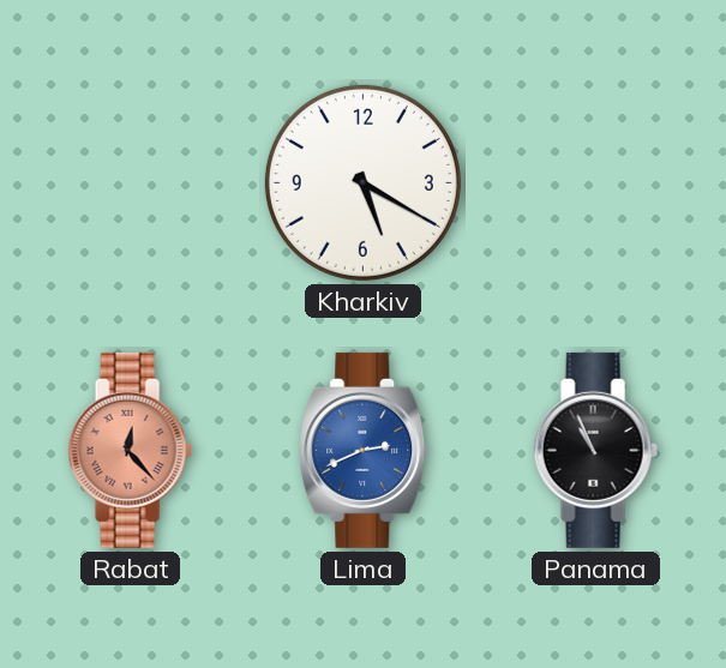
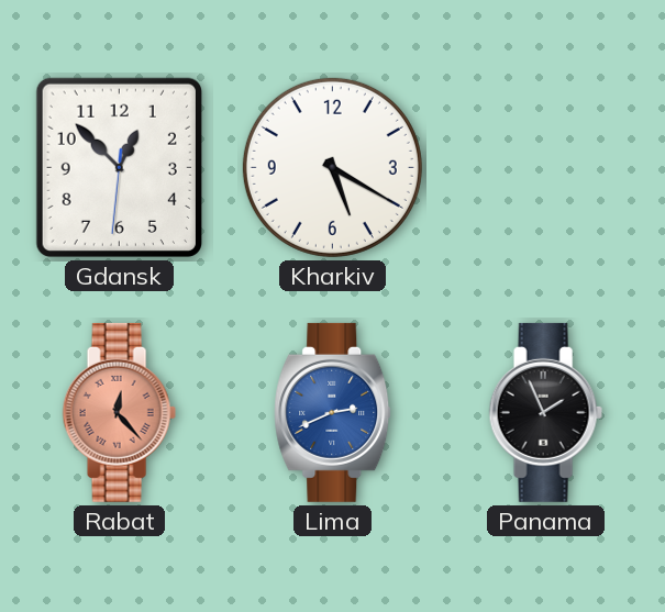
Gdansk: none -> 12:52 (119, 167)
Panama: 10:56 -> 1:56 (545, 412)
